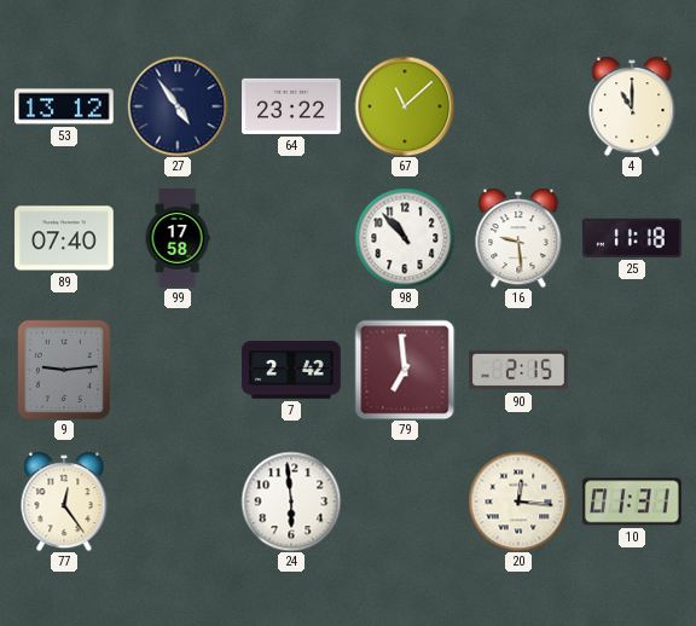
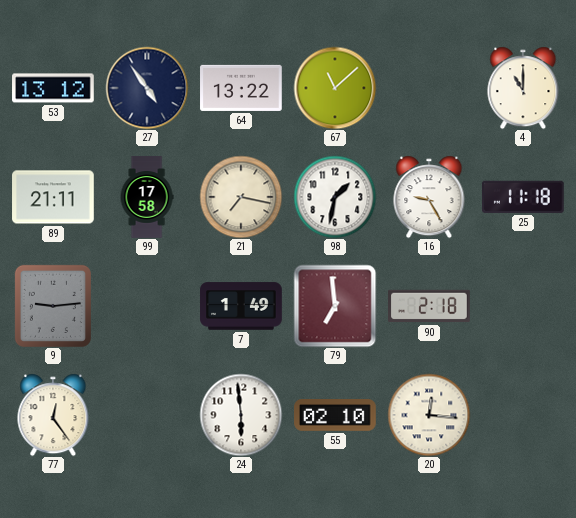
64: 23:22 -> 13:22 (241, 88)
89: 07:40 -> 21:11 (53, 197)
21: none -> 7:17 (241, 197)
98: 10:53 -> 1:32 (335, 197)
16: 9:29 -> 9:25 (429, 197)
7: 2:42 -> 1:49 (241, 306)
90: 2:15 -> 2:18 (429, 306)
55: none -> 02:10 (335, 416)
10: 01:31 -> none (633, 502)
